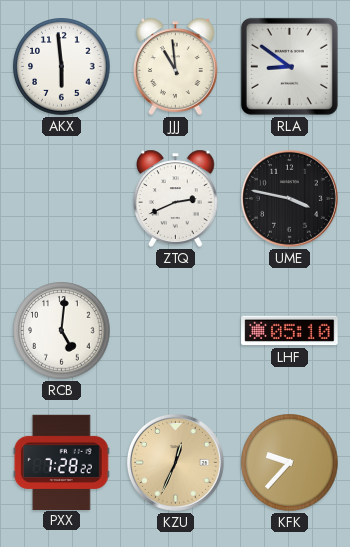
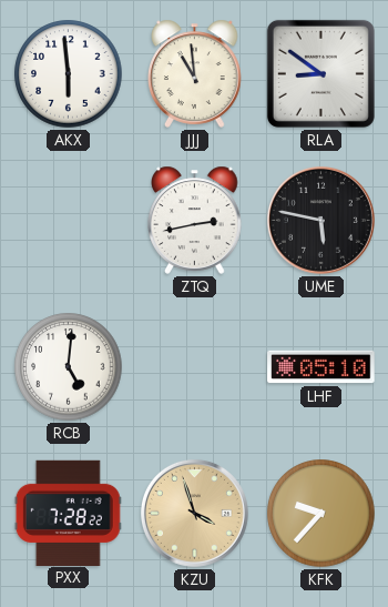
ZTQ: 2:41 -> 2:43 (195, 220)
UME: 3:47 -> 5:47 (320, 220)
KZU: 12:34 -> 3:57 (194, 513)
